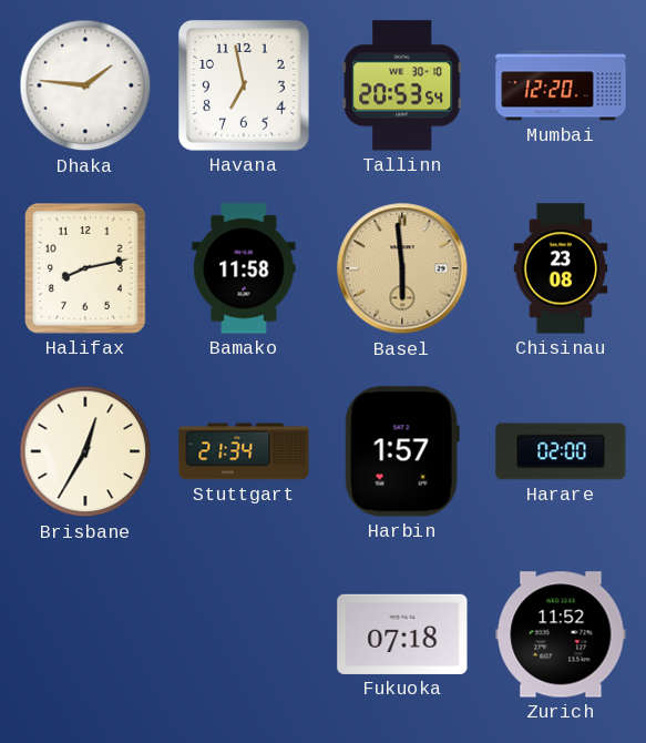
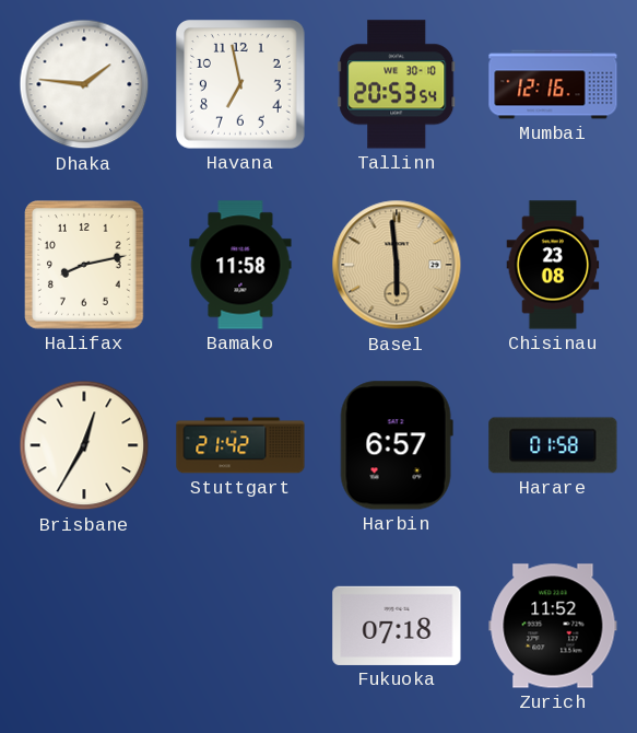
Mumbai: 12:20 -> 12:16 (553, 84)
Stuttgart: 21:34 -> 21:42 (240, 445)
Harbin: 1:57 -> 6:57 (397, 445)
Harare: 02:00 -> 01:58 (553, 445)
